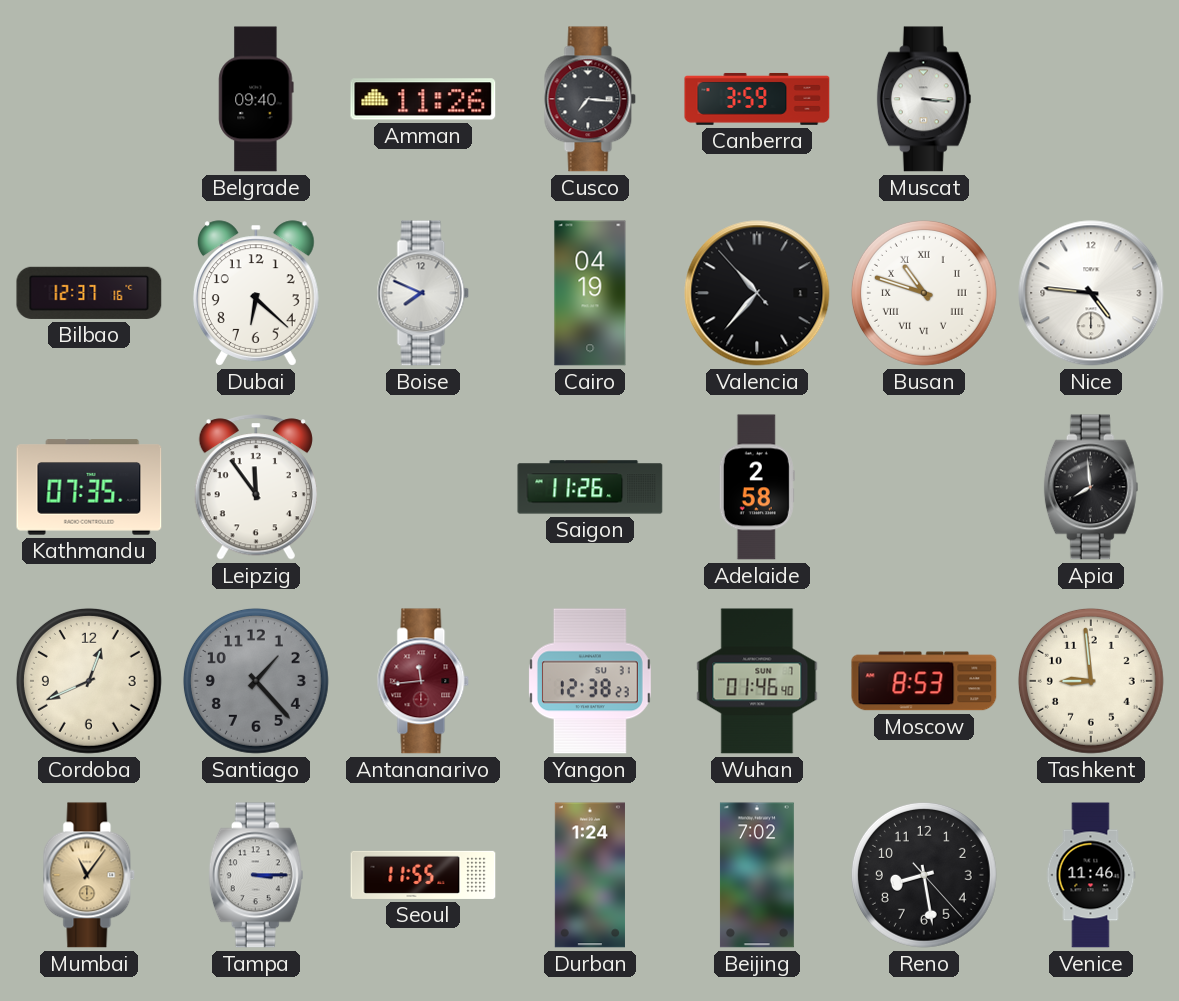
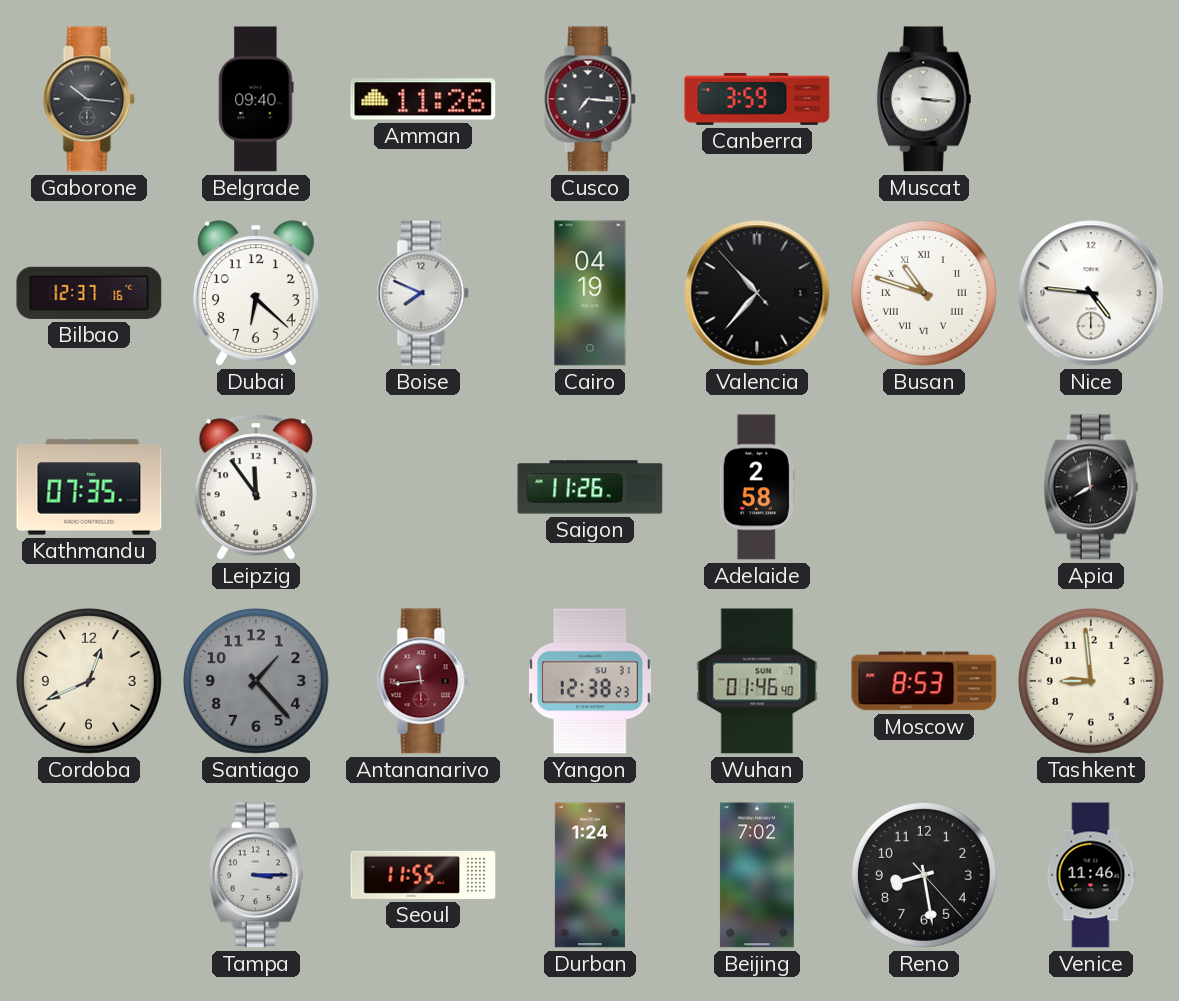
Gaborone: none -> 10:16 (89, 99)
Mumbai: 11:06 -> none (89, 875)
